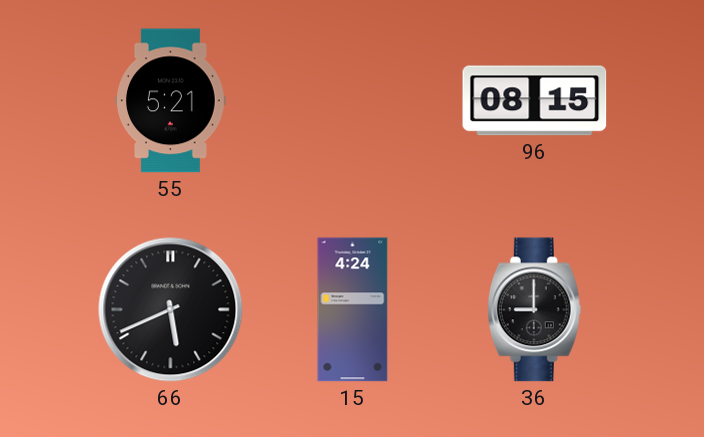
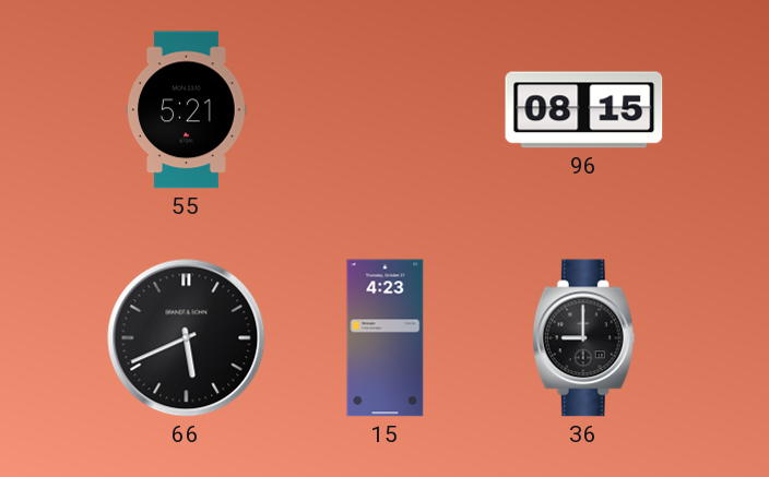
15: 4:24 -> 4:23 (386, 338)
